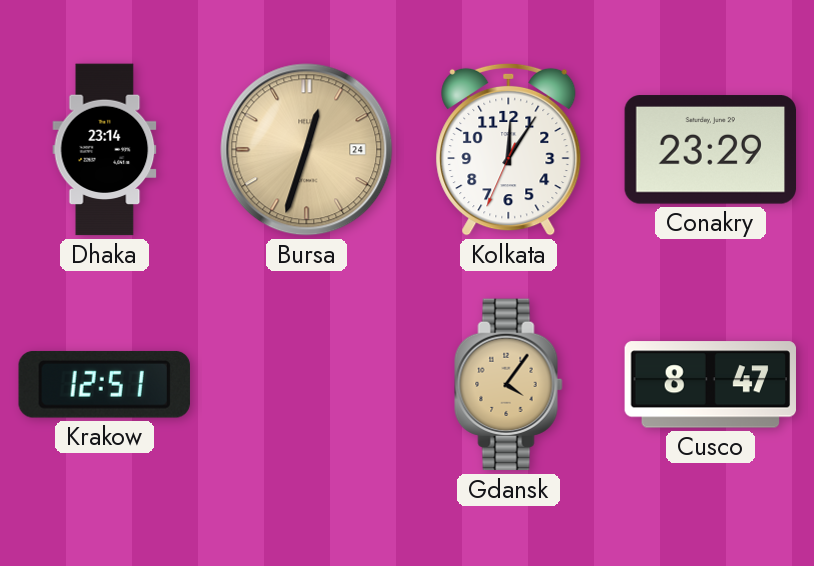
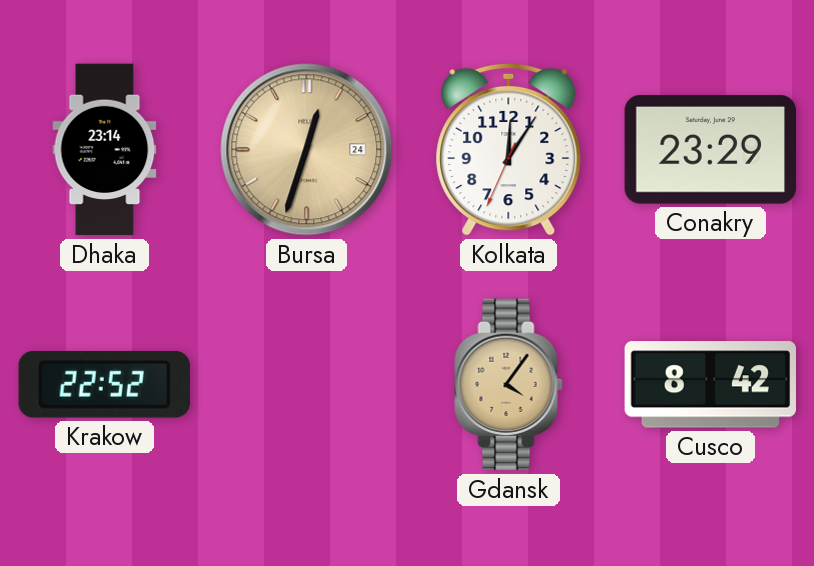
Krakow: 12:51 -> 22:52 (104, 384)
Cusco: 8:47 -> 8:42 (710, 385)
